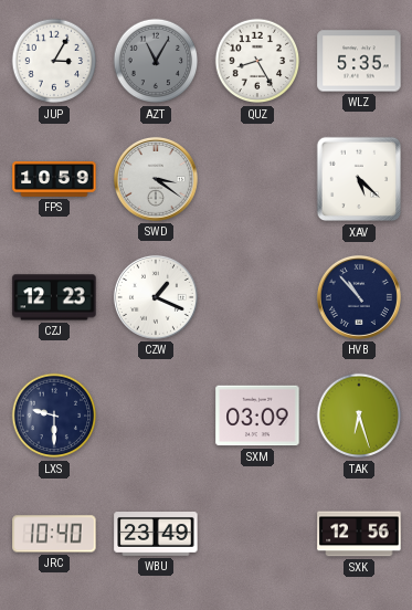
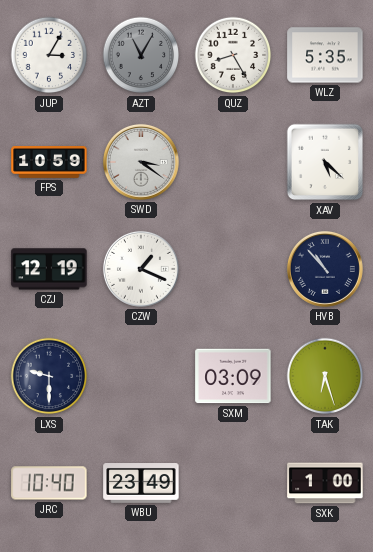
CZJ: 12:23 -> 12:19 (49, 269)
SXK: 12:56 -> 1:00 (325, 483)
